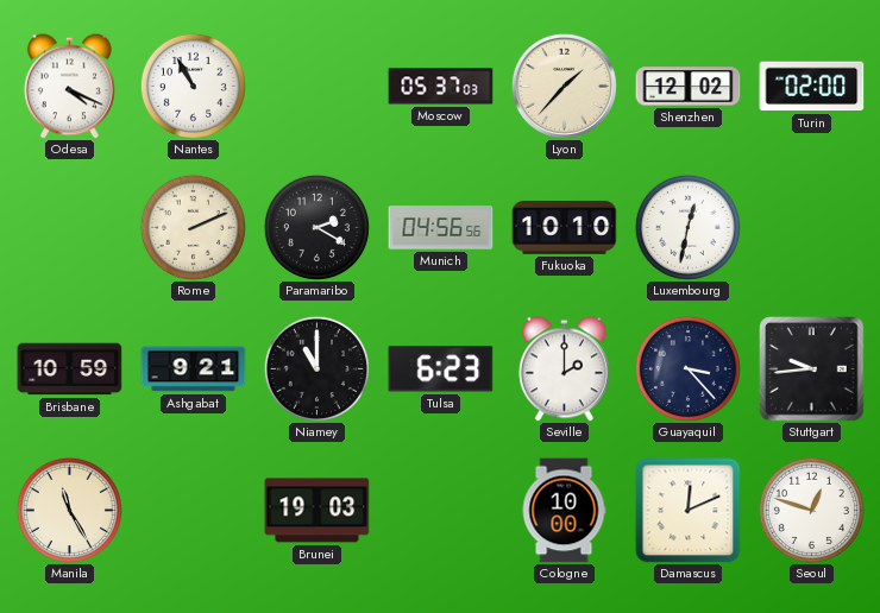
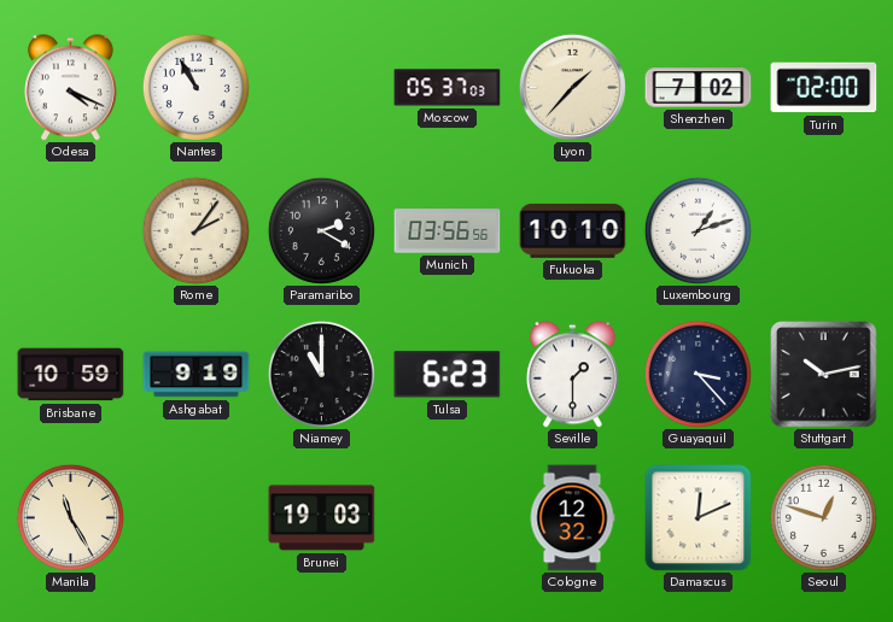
Shenzhen: 12:02 -> 7:02 (699, 88)
Rome: 2:11 -> 2:06 (195, 230)
Munich: 04:56 -> 03:56 (448, 231)
Luxembourg: 12:32 -> 1:12 (698, 230)
Ashgabat: 9:21 -> 9:19 (197, 375)
Seville: 2:00 -> 1:30 (573, 375)
Stuttgart: 9:44 -> 10:13 (824, 375)
Cologne: 10:00 -> 12:32 (572, 518)
